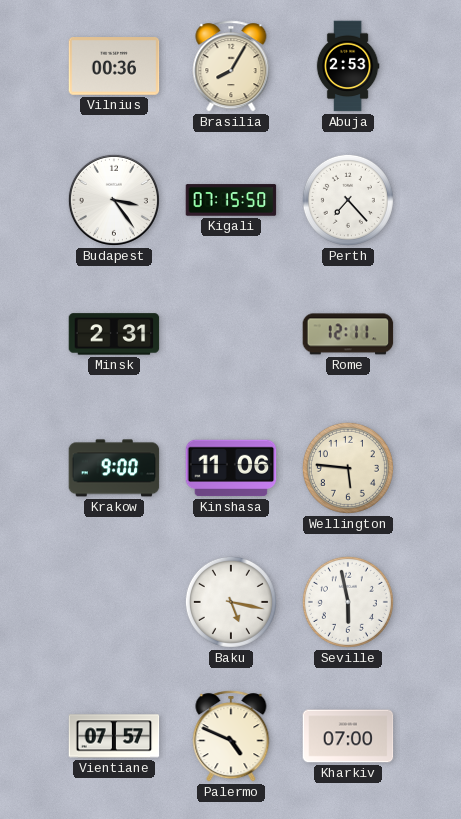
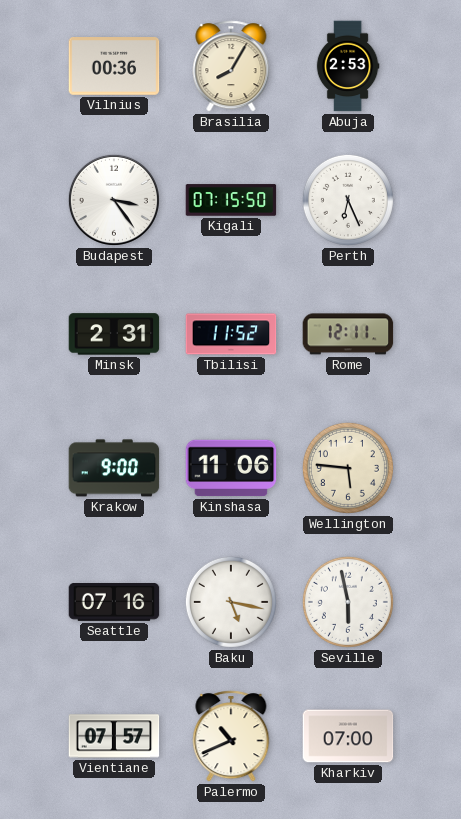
Perth: 7:23 -> 6:26 (348, 200)
Tbilisi: none -> 11:52 (231, 334)
Seattle: none -> 07:16 (114, 603)
Palermo: 4:49 -> 10:41 (231, 736)
